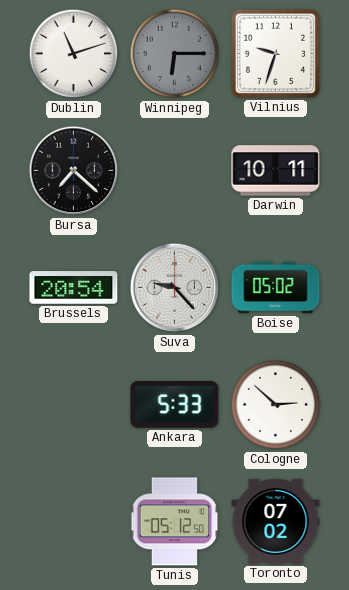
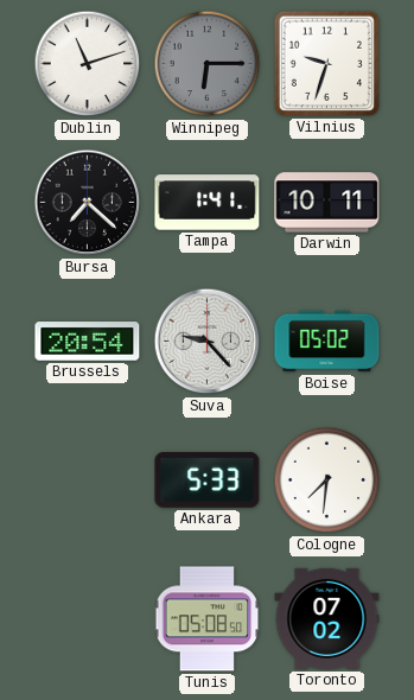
Tampa: none -> 1:41 (208, 203)
Cologne: 2:52 -> 7:31 (327, 481)
Tunis: 05:12 -> 05:08 (208, 619)
